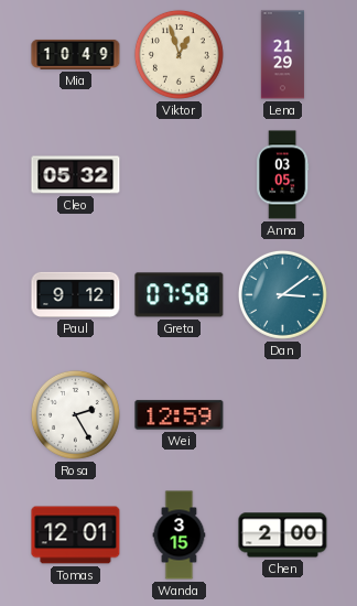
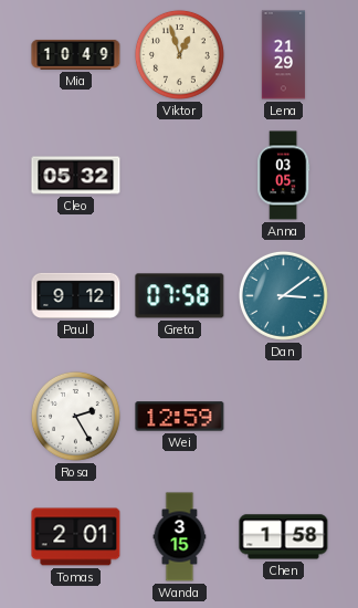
Tomas: 12:01 -> 2:01 (76, 537)
Chen: 2:00 -> 1:58 (284, 537)
